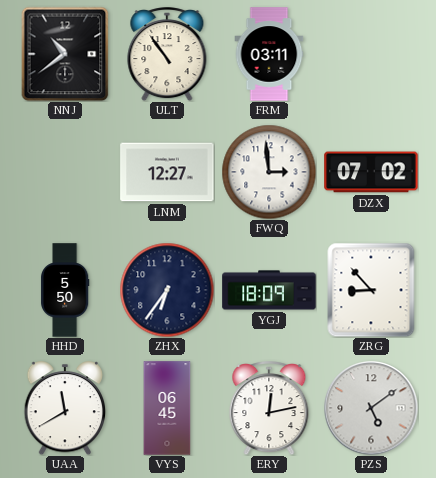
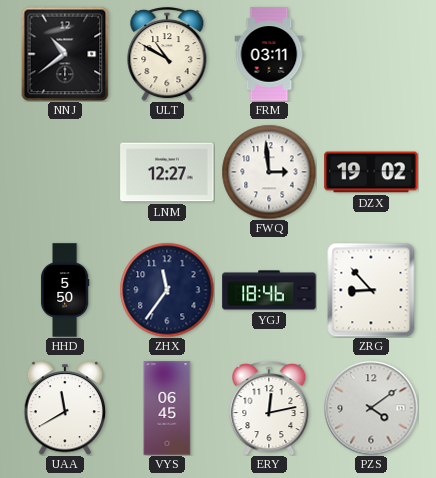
ULT: 10:54 -> 10:50 (167, 54)
DZX: 07:02 -> 19:02 (371, 172)
ZHX: 6:36 -> 11:36 (167, 290)
YGJ: 18:09 -> 18:46 (269, 290)
PZS: 5:09 -> 4:09 (371, 408)
